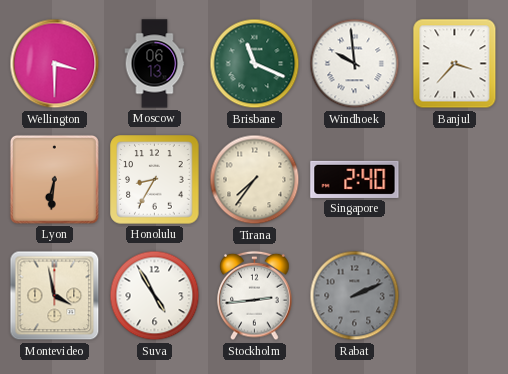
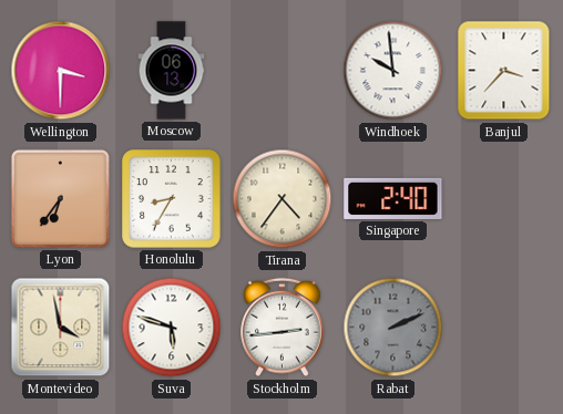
Brisbane: 11:19 -> none (255, 64)
Lyon: 6:31 -> 6:36 (60, 198)
Tirana: 7:36 -> 4:36 (283, 199)
Suva: 4:55 -> 5:48 (172, 328)
